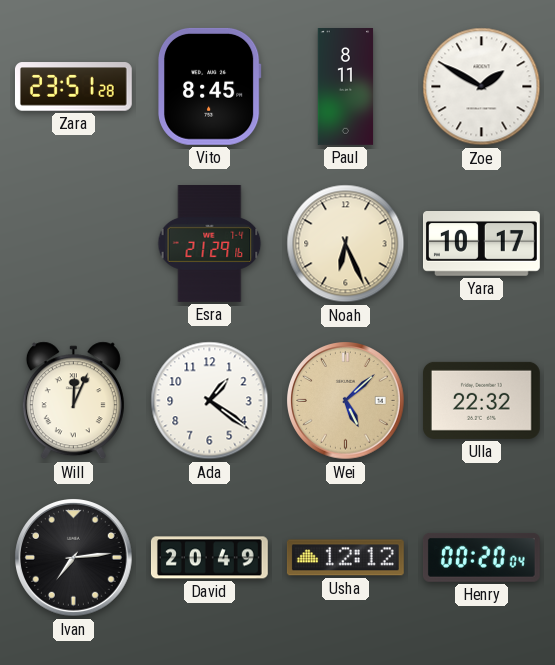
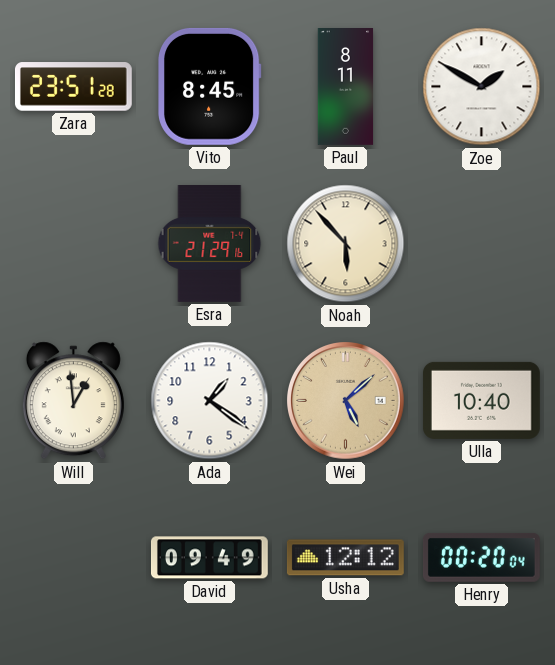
Noah: 6:26 -> 5:53 (346, 244)
Yara: 10:17 -> none (482, 244)
Will: 12:04 -> 12:59 (73, 401)
Ulla: 22:32 -> 10:40 (481, 400)
Ivan: 7:14 -> none (74, 558)
David: 20:49 -> 09:49 (209, 558)
